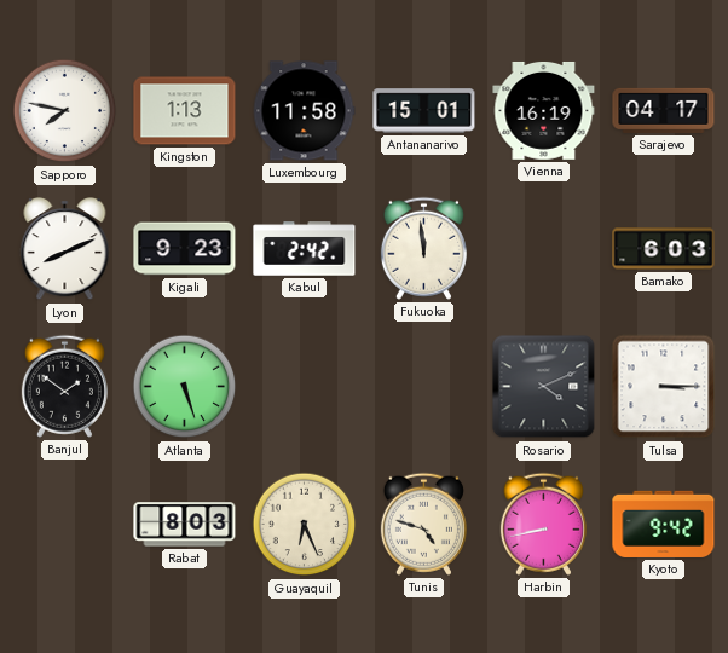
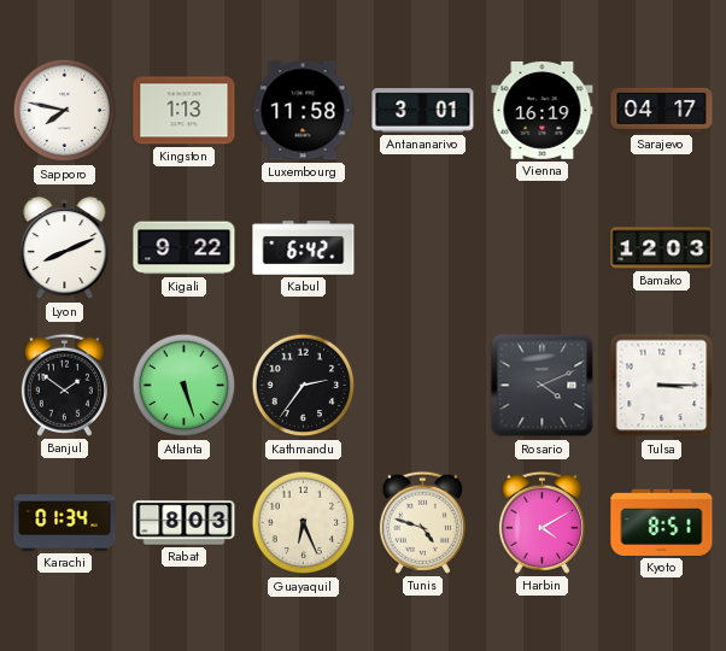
Antananarivo: 15:01 -> 3:01 (423, 111)
Kigali: 9:23 -> 9:22 (185, 248)
Kabul: 2:42 -> 6:42 (304, 248)
Fukuoka: 11:59 -> none (423, 248)
Bamako: 6:03 -> 12:03 (662, 248)
Kathmandu: none -> 2:36 (304, 386)
Karachi: none -> 01:34 (65, 523)
Harbin: 8:43 -> 4:10 (541, 522)
Kyoto: 9:42 -> 8:51 (662, 522)
